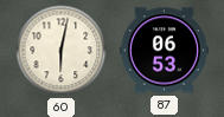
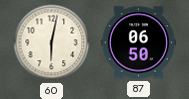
87: 06:53 -> 06:50 (138, 43)
